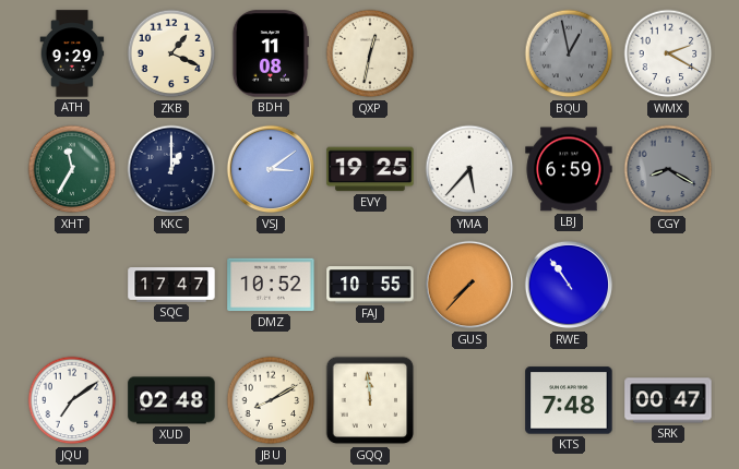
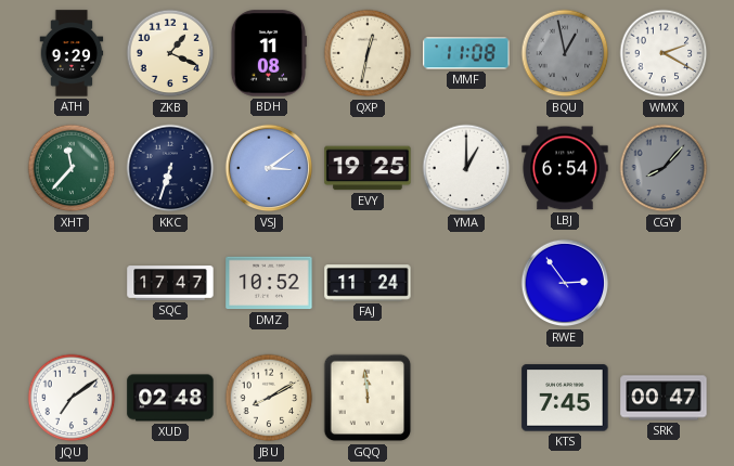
MMF: none -> 11:08 (466, 53)
XHT: 11:35 -> 11:37 (72, 168)
KKC: 1:00 -> 6:33 (170, 168)
YMA: 5:37 -> 1:00 (466, 168)
LBJ: 6:59 -> 6:54 (565, 168)
CGY: 8:20 -> 8:07 (664, 168)
FAJ: 10:55 -> 11:24 (368, 283)
GUS: 7:37 -> none (469, 285)
RWE: 10:54 -> 2:54 (565, 283)
KTS: 7:48 -> 7:45 (565, 398)
